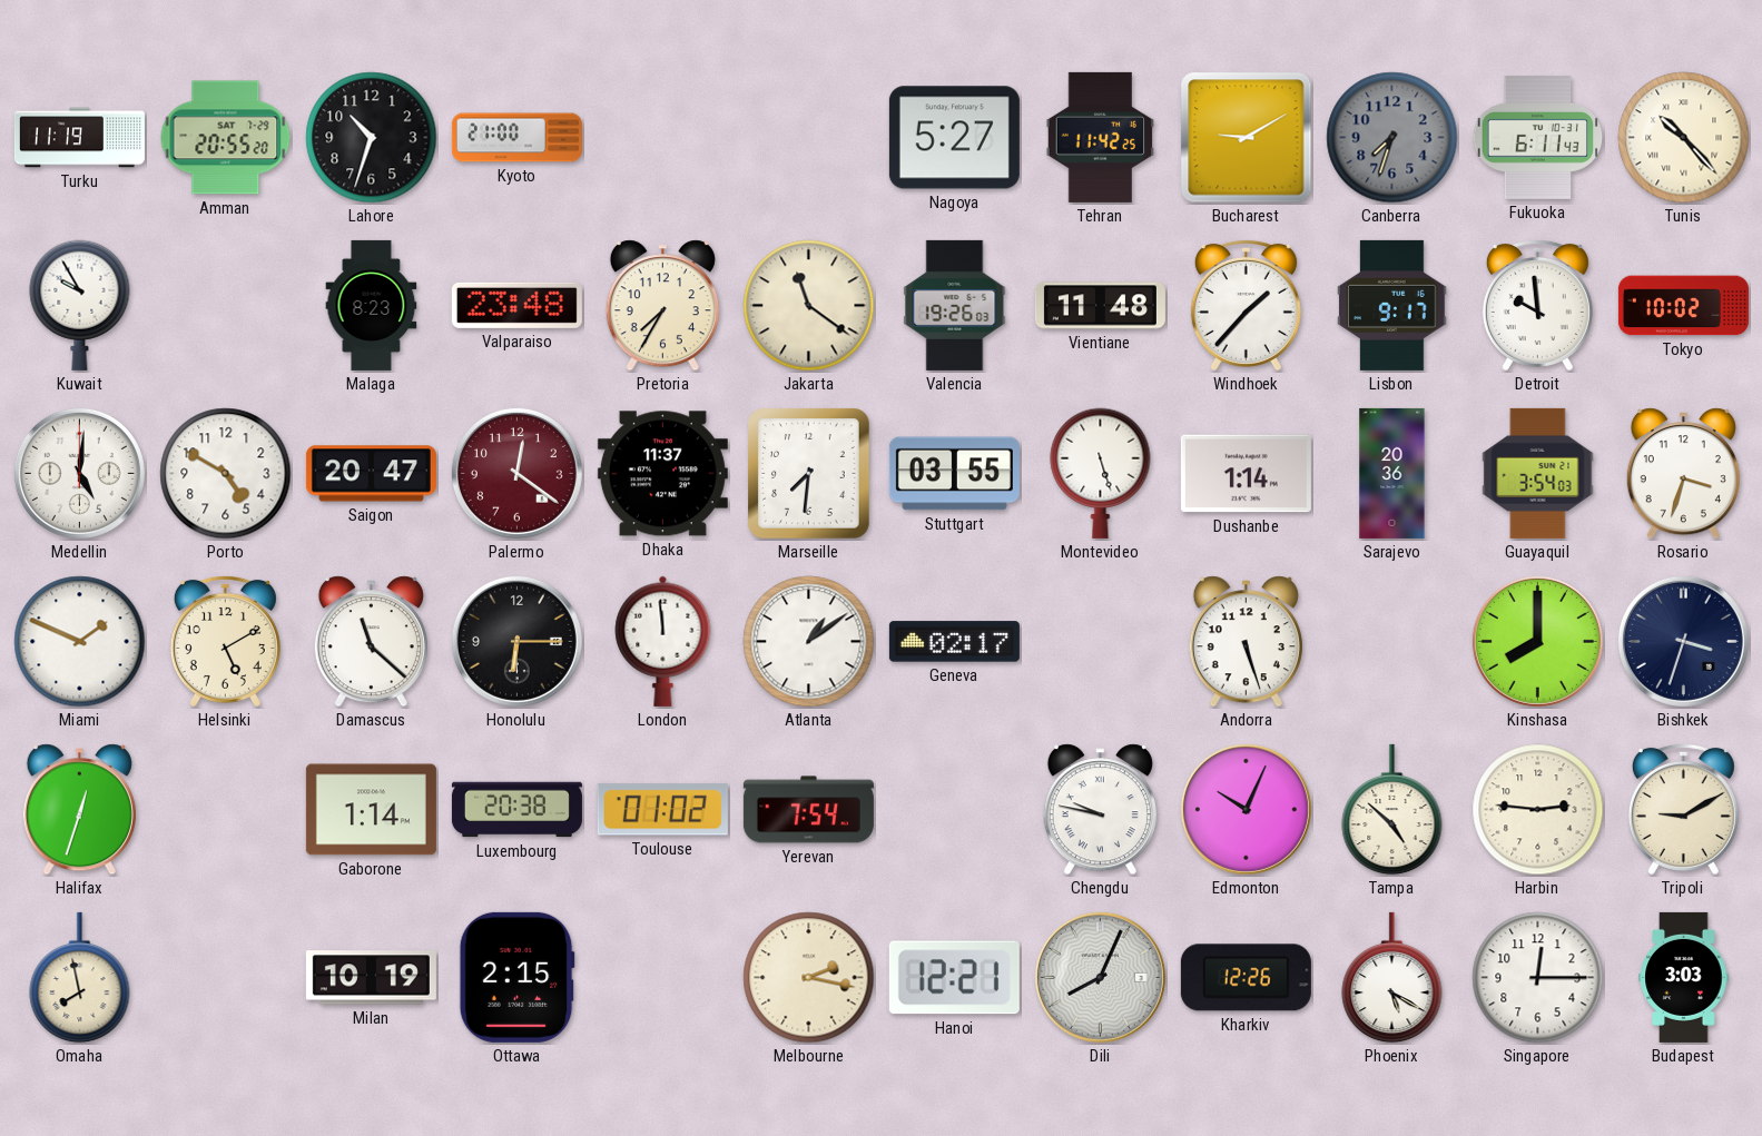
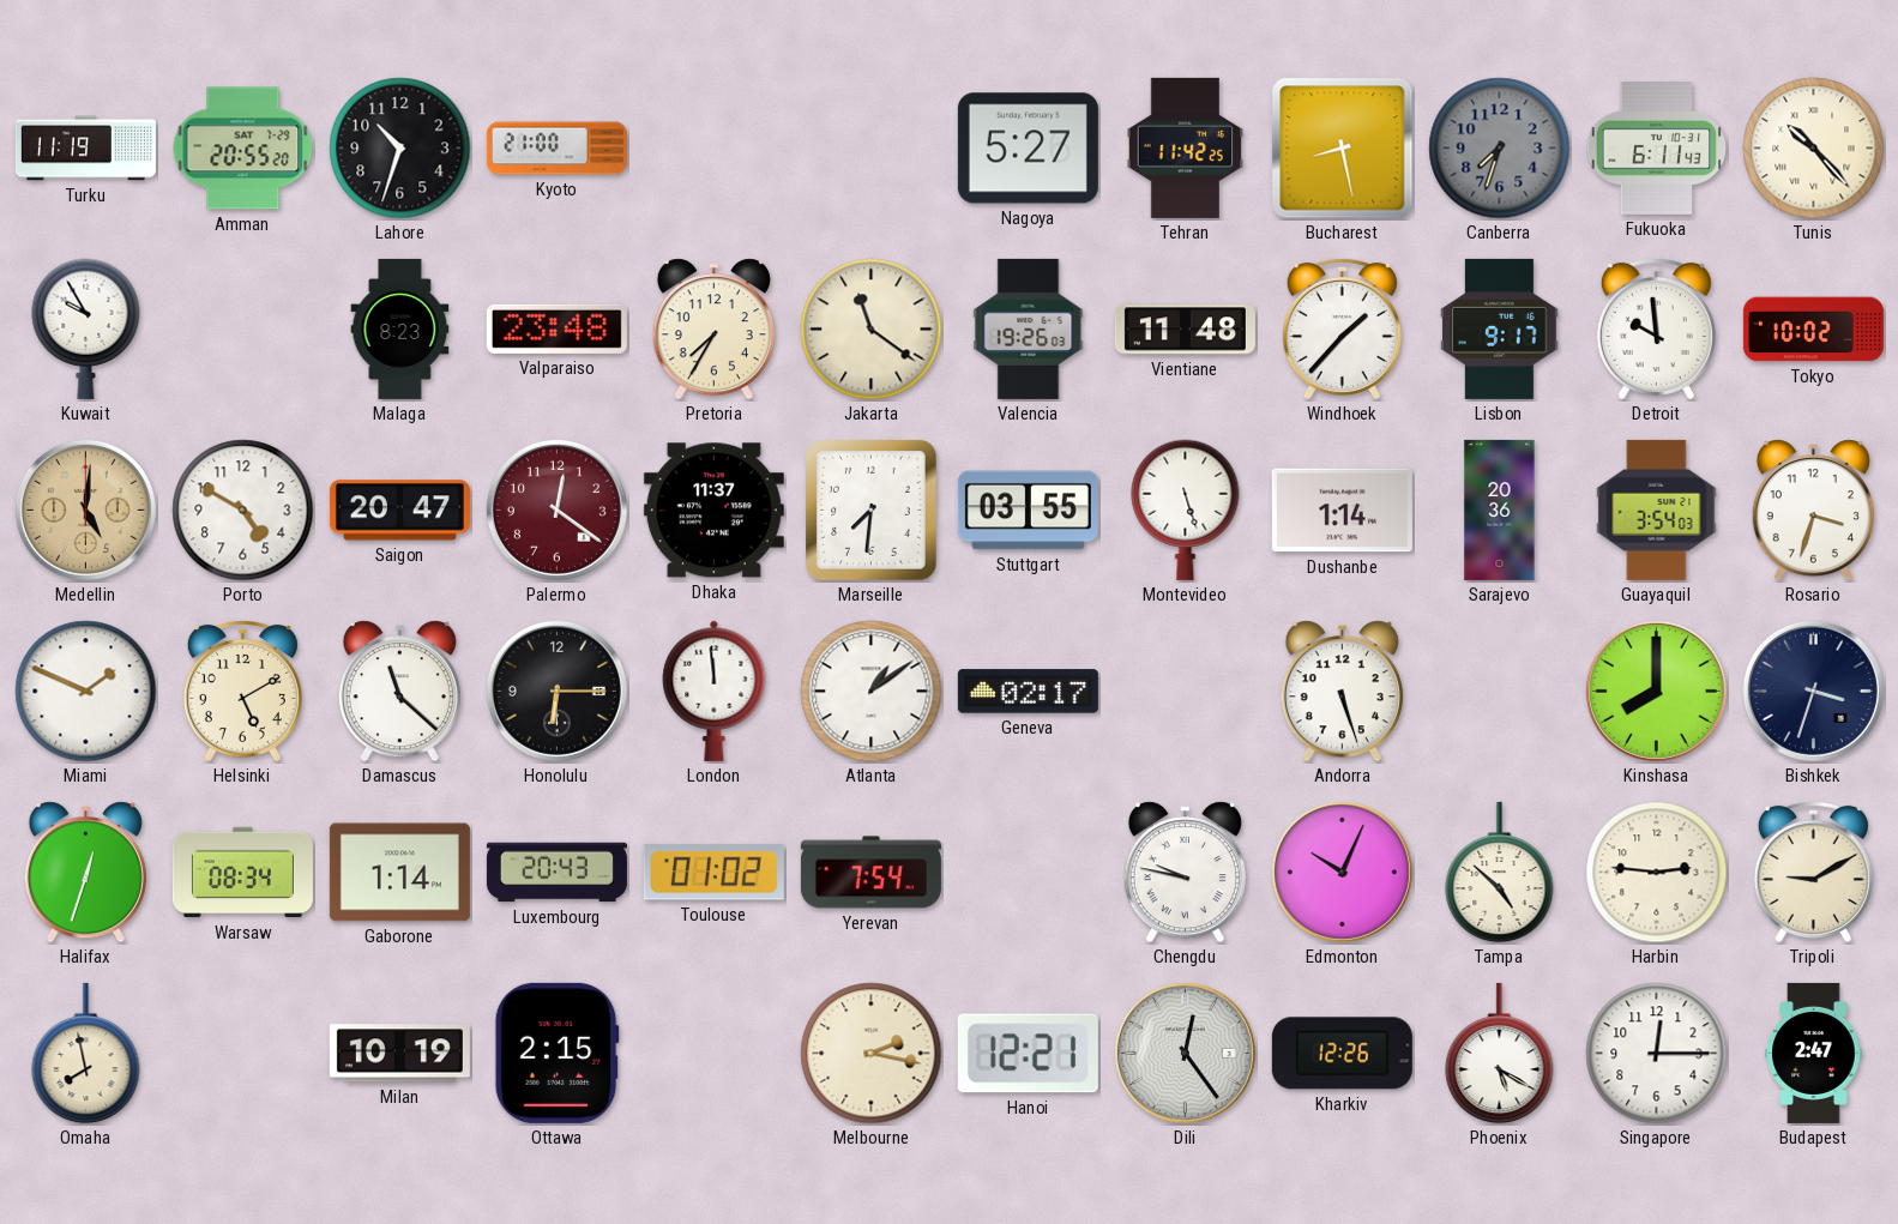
Bucharest: 9:10 -> 8:28 (1343, 149)
Medellin dial: white -> champagne (85, 510)
Warsaw: none -> 08:34 (242, 873)
Luxembourg: 20:38 -> 20:43 (556, 873)
Dili: 8:04 -> 12:24 (1185, 1053)
Budapest: 3:03 -> 2:47 (1814, 1053)
